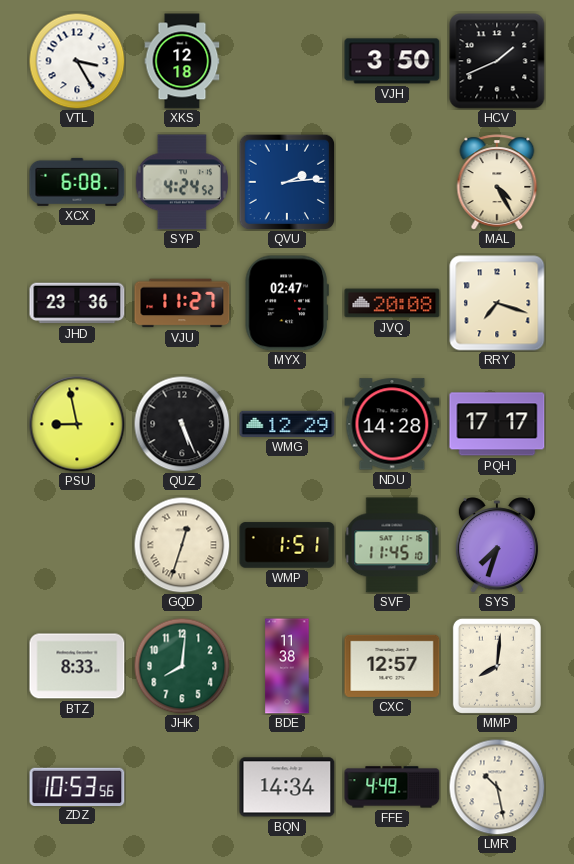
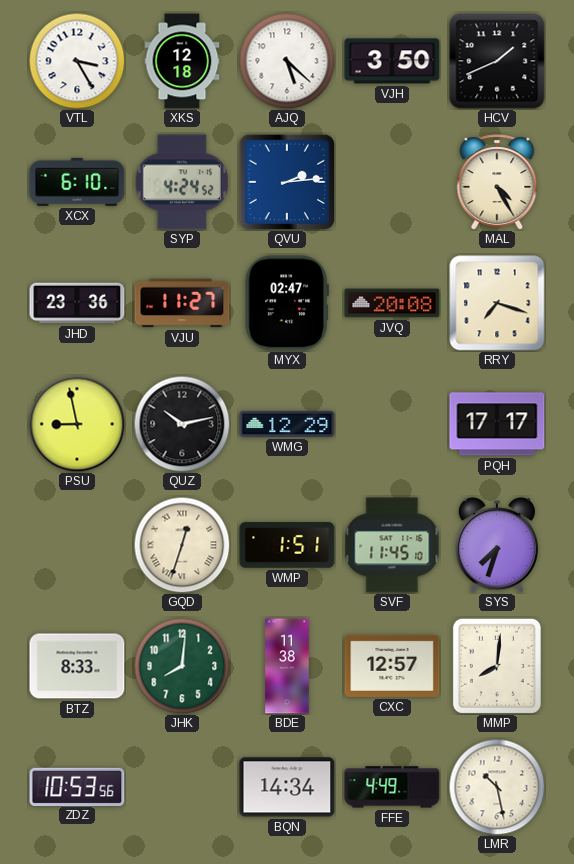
AJQ: none -> 5:22 (287, 61)
XCX: 6:08 -> 6:10 (77, 182)
QUZ: 5:26 -> 10:13 (182, 424)
NDU: 14:28 -> none (392, 424)
